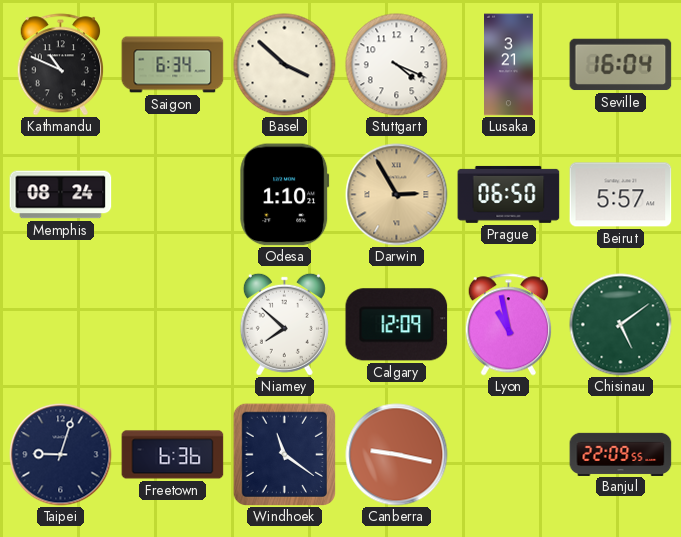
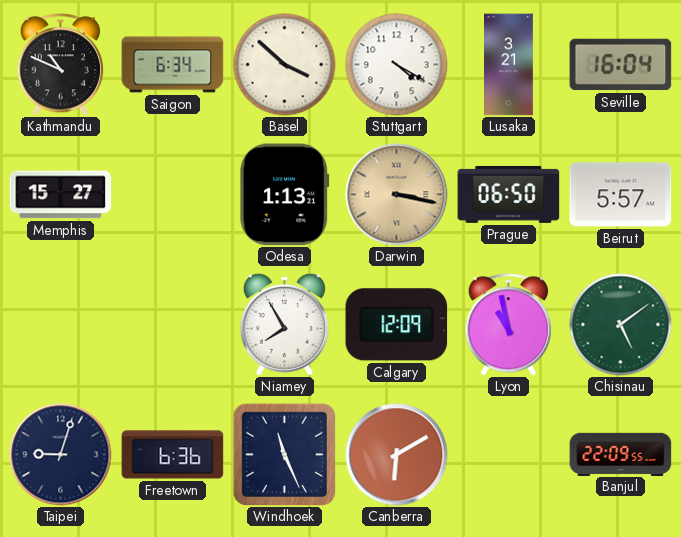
Stuttgart: 4:19 -> 4:20 (397, 65)
Memphis: 08:24 -> 15:27 (61, 195)
Odesa: 1:10 -> 1:13 (285, 195)
Darwin: 2:55 -> 3:17 (397, 195)
Niamey: 7:52 -> 7:55 (284, 324)
Windhoek: 11:21 -> 11:26 (284, 454)
Canberra: 9:17 -> 6:10 (397, 455)
